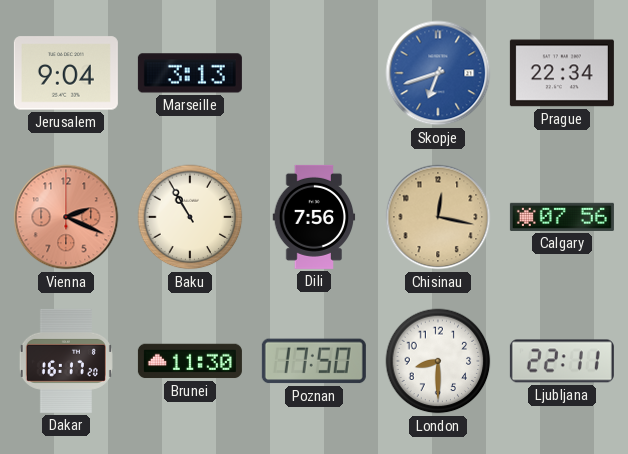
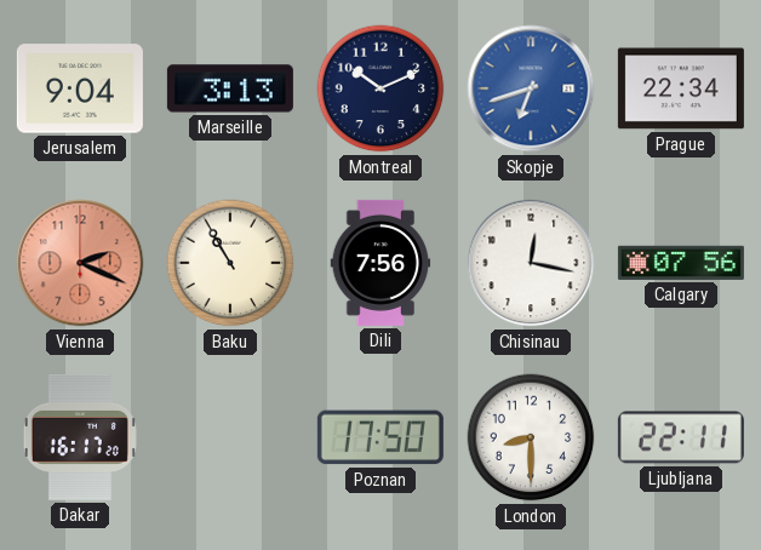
Montreal: none -> 10:11 (380, 88)
Chisinau dial: champagne -> white (531, 263)
Brunei: 11:30 -> none (190, 361)
